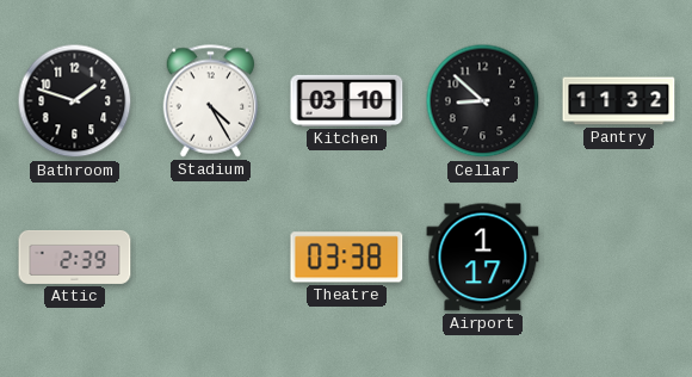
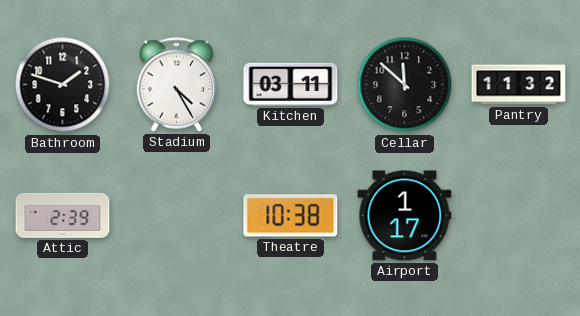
Kitchen: 03:10 -> 03:11 (291, 84)
Cellar: 8:52 -> 11:52 (405, 85)
Theatre: 03:38 -> 10:38 (291, 216)
